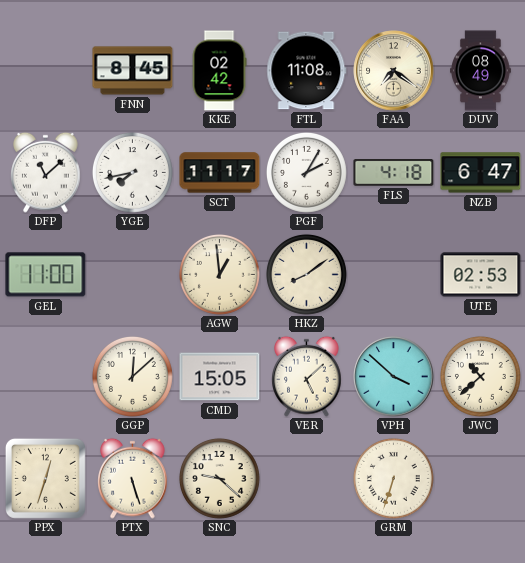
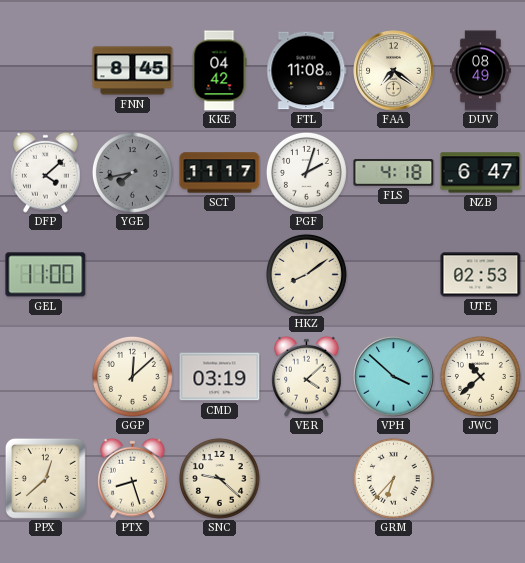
KKE: 02:42 -> 04:42 (219, 71)
DFP: 11:08 -> 4:08 (46, 172)
YGE dial: white -> grey (132, 172)
PGF: 2:05 -> 2:03 (306, 172)
AGW: 12:59 -> none (219, 274)
CMD: 15:05 -> 03:19 (220, 377)
VER: 5:08 -> 4:08 (307, 376)
PPX: 12:33 -> 12:38 (45, 478)
PTX: 5:27 -> 8:27 (133, 478)
GRM: 6:33 -> 6:37 (393, 478)
